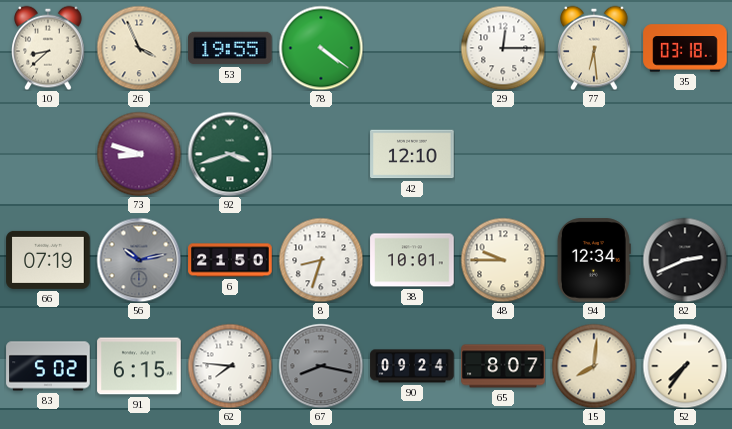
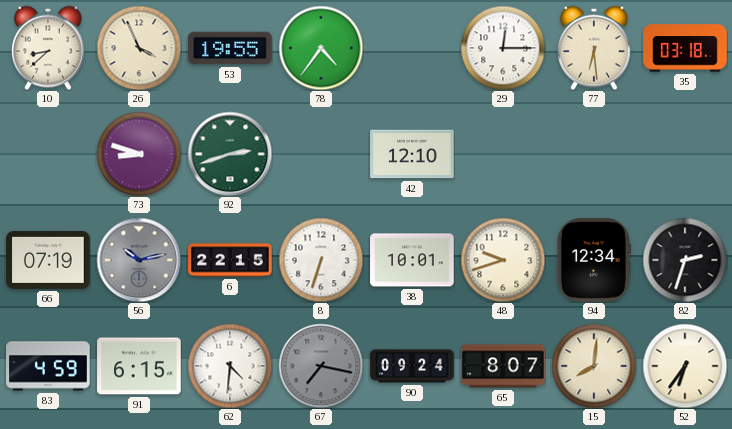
78: 4:21 -> 4:36 (321, 48)
92: 3:42 -> 2:42 (230, 154)
6: 21:50 -> 22:15 (230, 260)
8: 8:33 -> 6:33 (321, 260)
48: 9:45 -> 9:42 (503, 260)
82: 2:41 -> 2:33 (685, 260)
83: 5:02 -> 4:59 (48, 366)
62: 7:46 -> 4:31 (230, 366)
67: 8:17 -> 7:17 (321, 366)
52: 7:36 -> 6:36 (685, 366)
